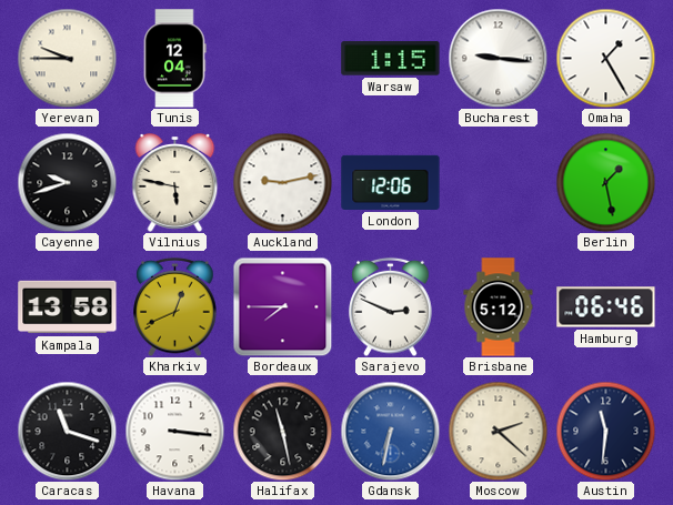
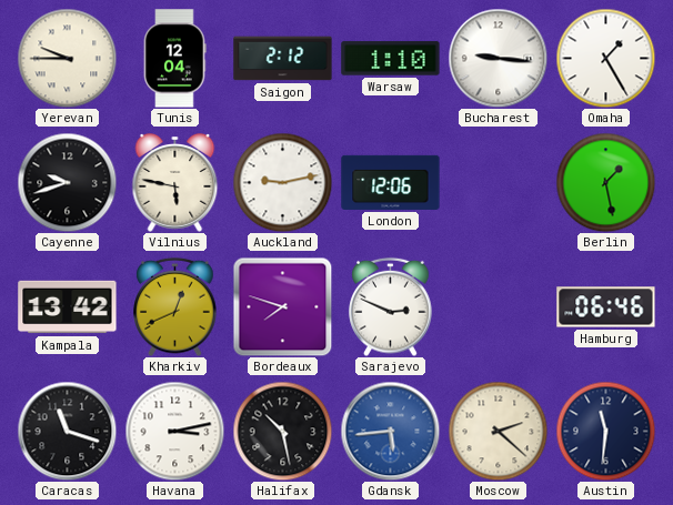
Saigon: none -> 2:12 (283, 59)
Warsaw: 1:15 -> 1:10 (391, 59)
Kampala: 13:58 -> 13:42 (68, 307)
Bordeaux: 7:45 -> 7:48 (282, 306)
Brisbane: 5:12 -> none (499, 307)
Havana: 3:16 -> 3:13 (174, 431)
Halifax: 11:28 -> 10:28 (282, 431)
Gdansk: 6:32 -> 5:44 (390, 431)
